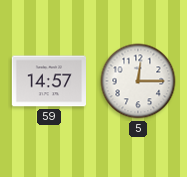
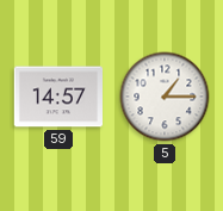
5: 12:15 -> 1:15 (165, 97)
